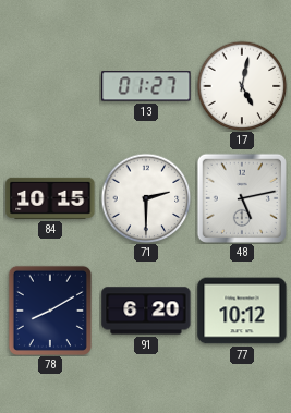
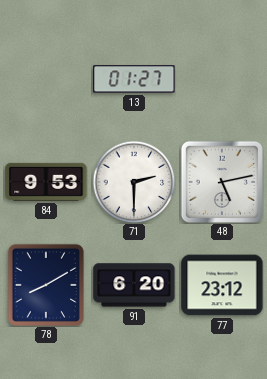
17: 5:02 -> none (242, 86)
84: 10:15 -> 9:53 (46, 182)
77: 10:12 -> 23:12 (222, 285)
